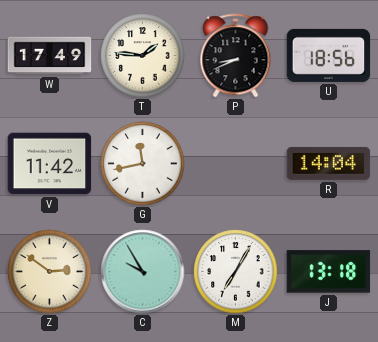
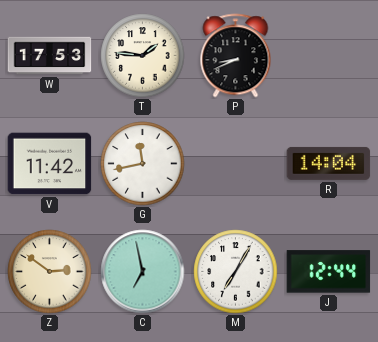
W: 17:49 -> 17:53 (50, 56)
U: 18:56 -> none (329, 55)
C: 9:55 -> 6:58 (143, 272)
J: 13:18 -> 12:44 (329, 272)
